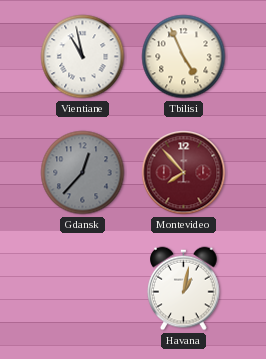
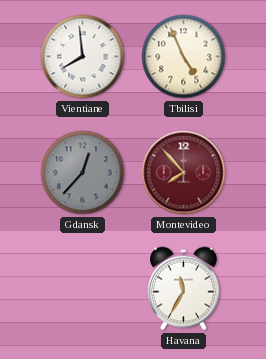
Vientiane: 10:58 -> 7:59 (83, 57)
Havana: 1:02 -> 11:35 (184, 289)
